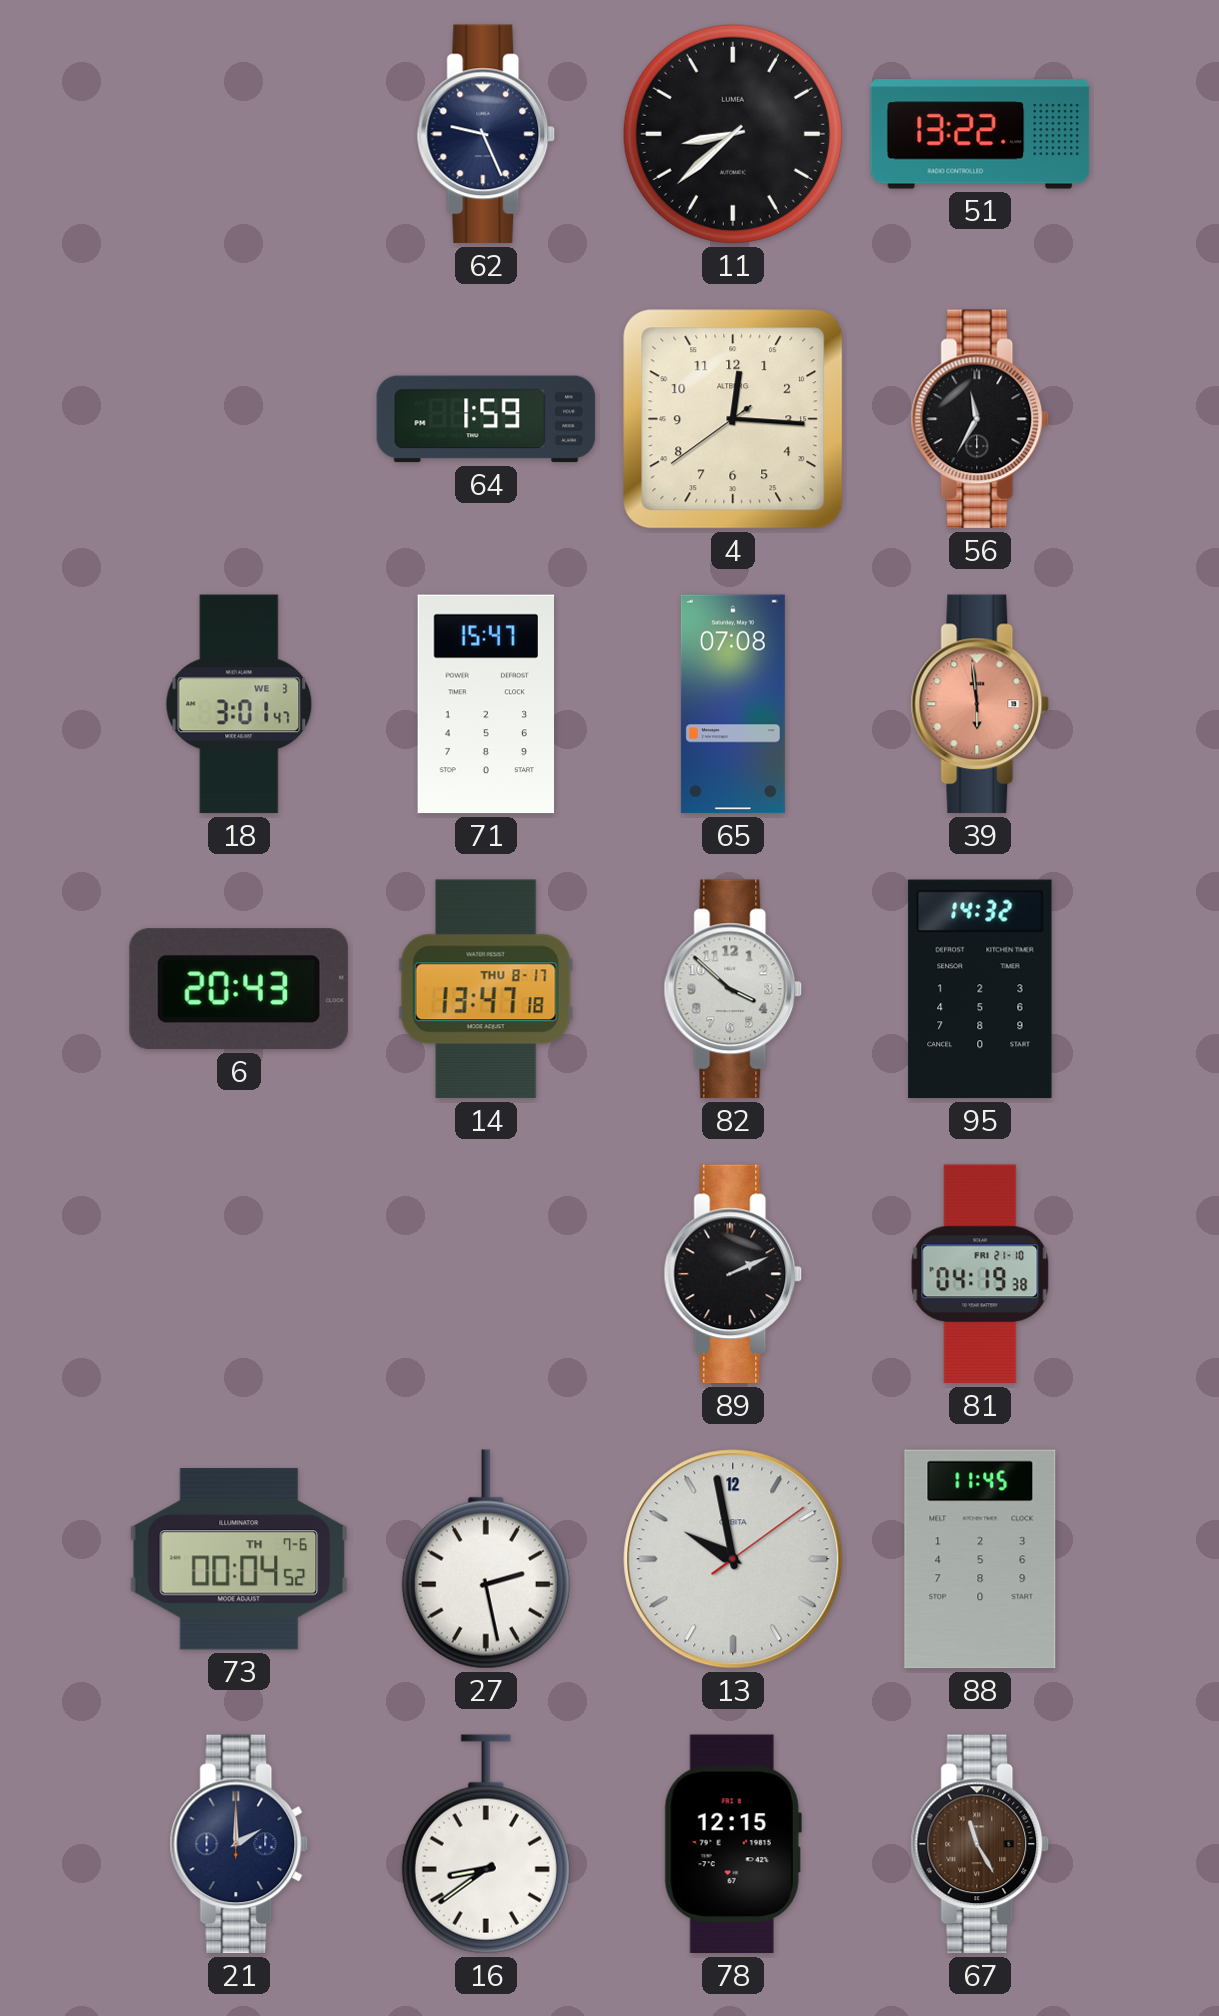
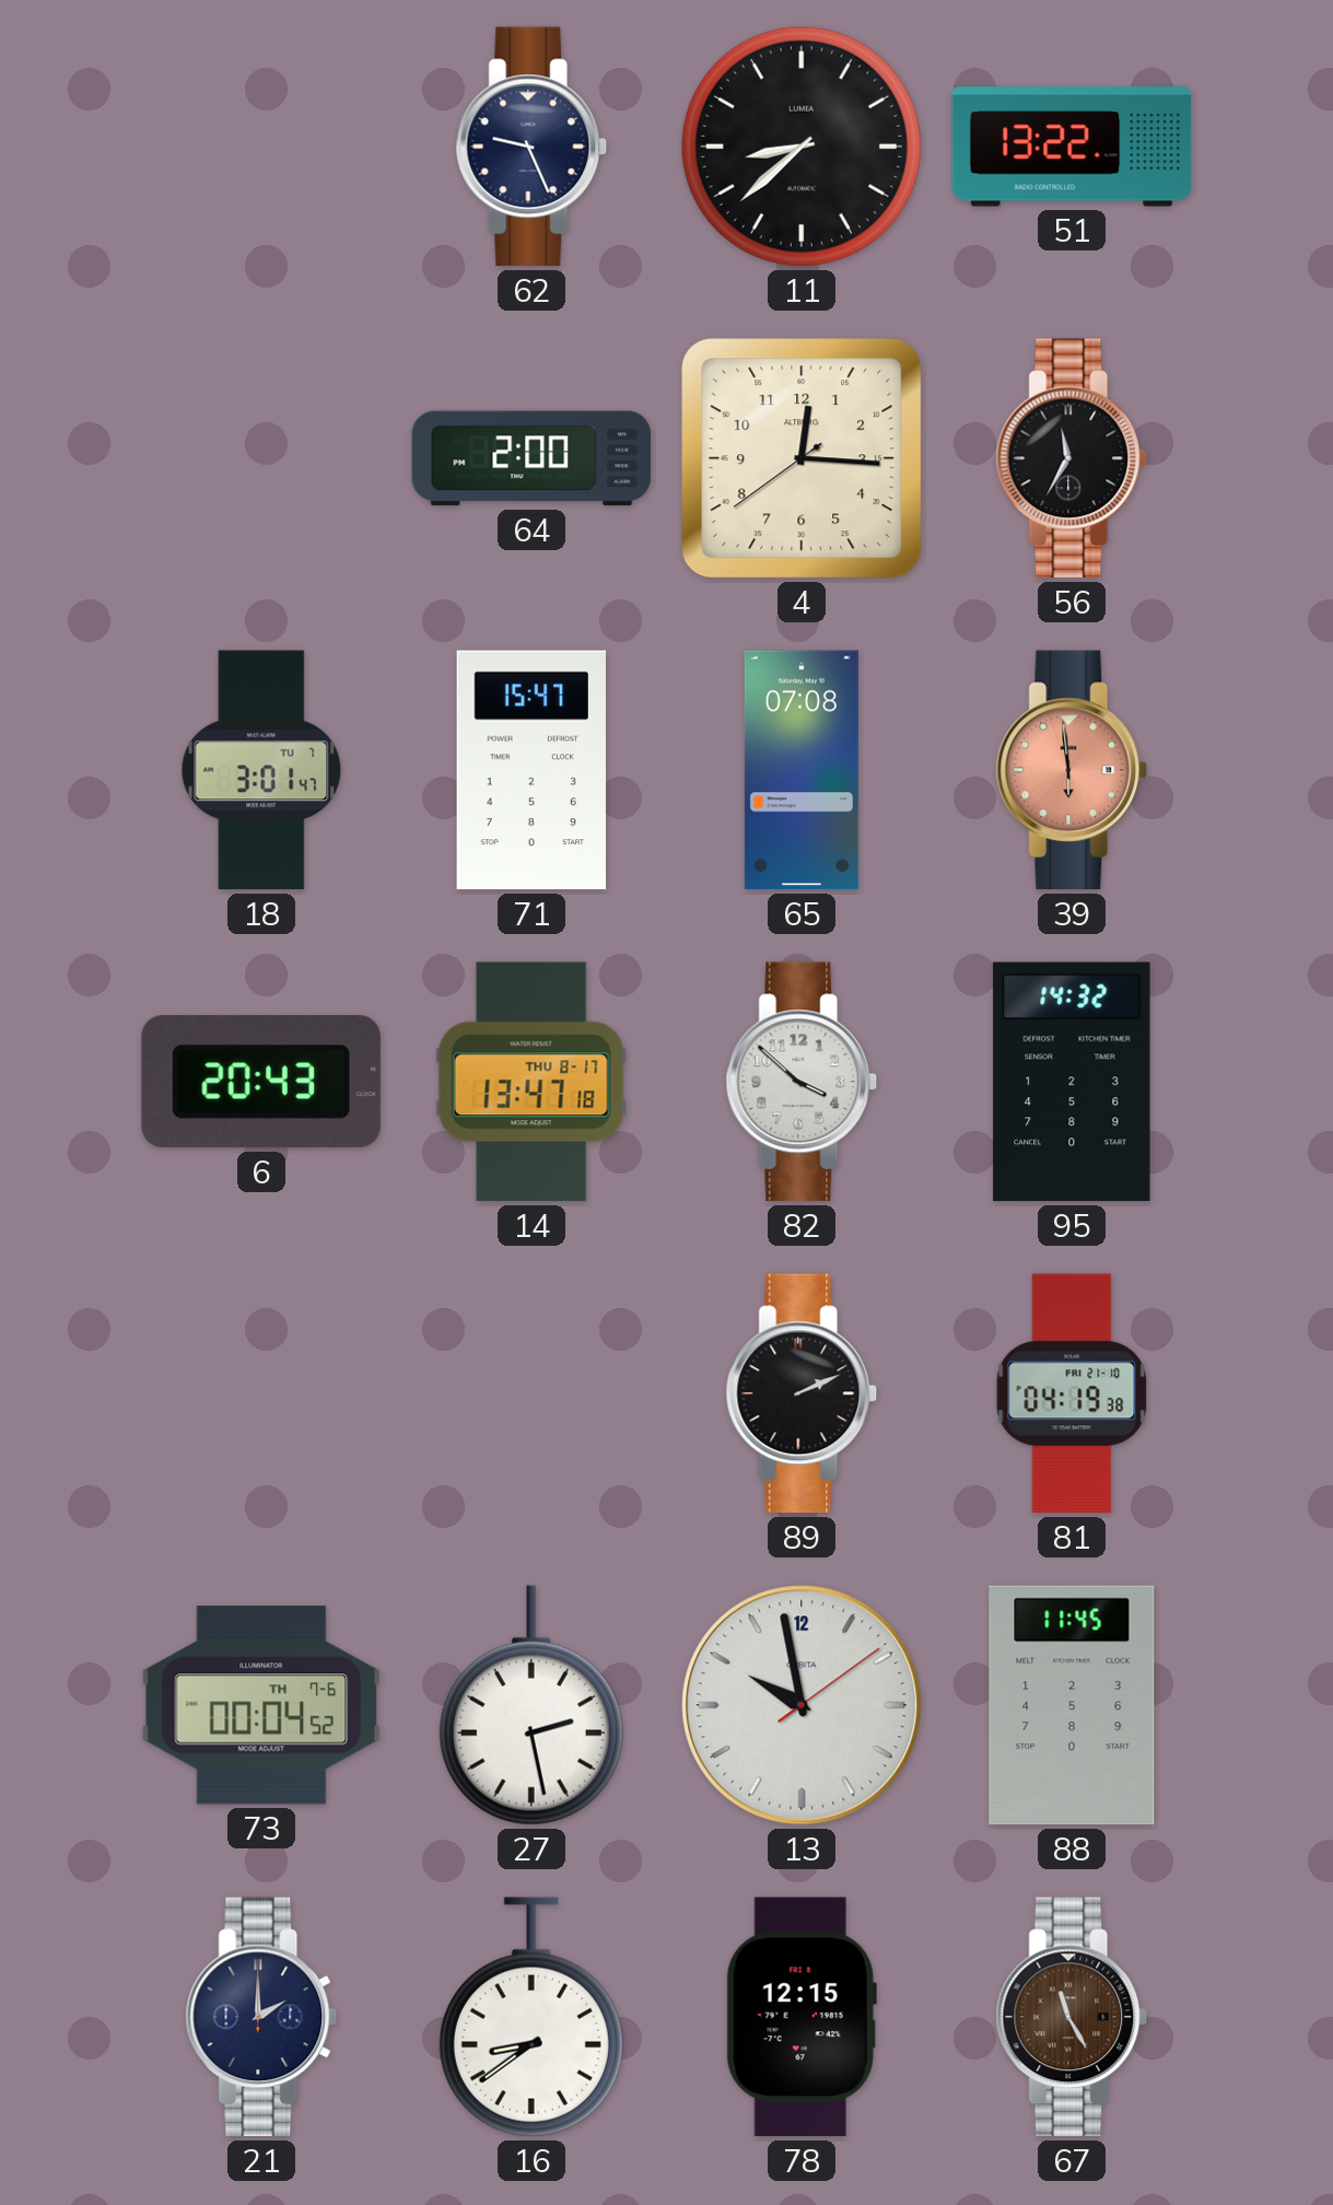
64: 1:59 -> 2:00 (531, 458)
18 date: WE 3 -> TU 7 (261, 770)
